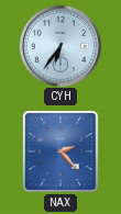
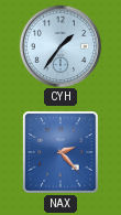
CYH: 6:36 -> 1:36 (59, 45)
